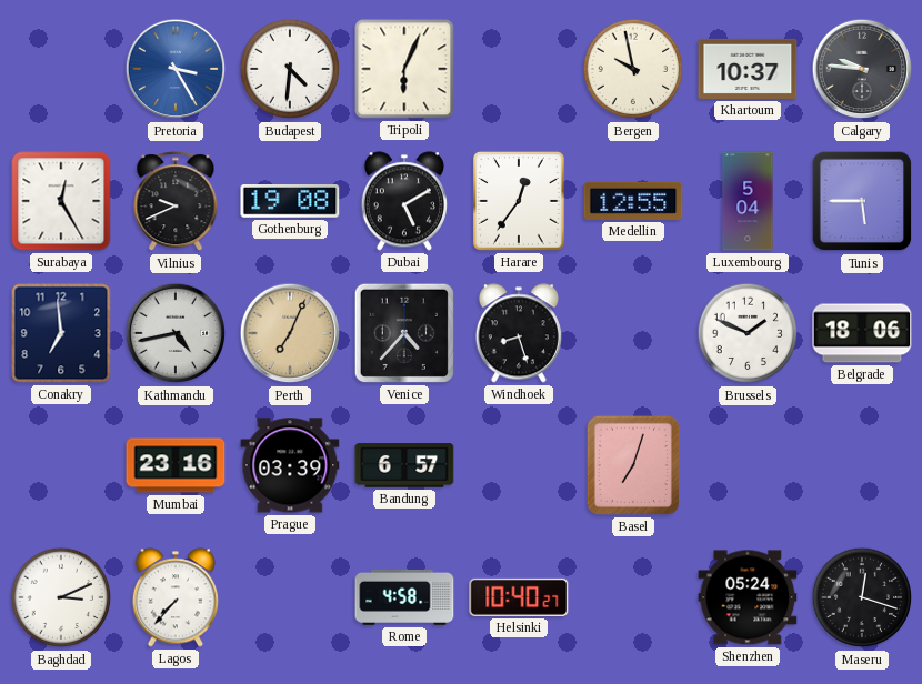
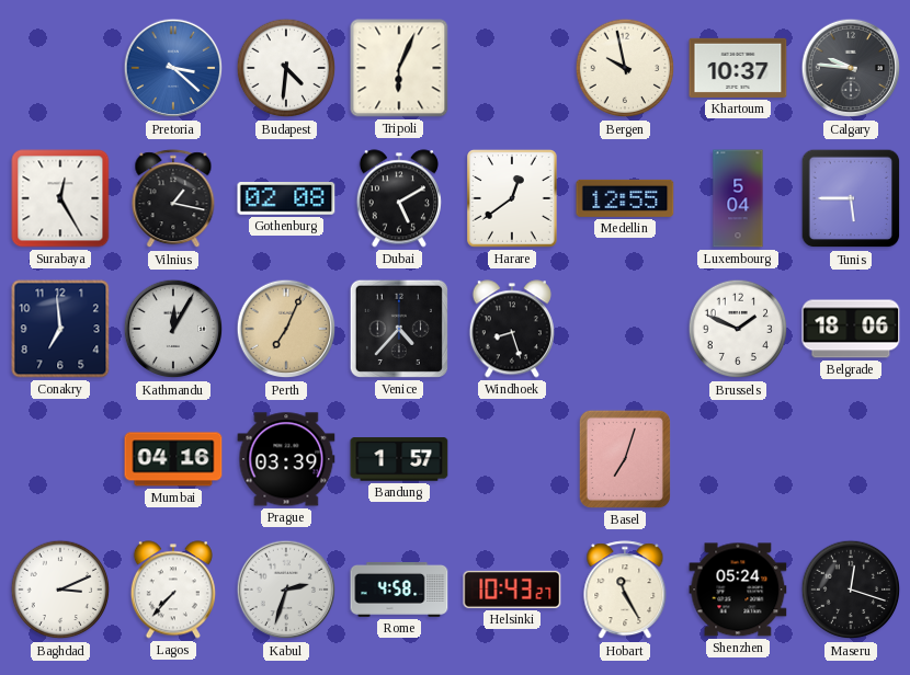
Pretoria: 3:25 -> 3:22 (173, 68)
Vilnius: 9:41 -> 1:17 (173, 199)
Gothenburg: 19:08 -> 02:08 (286, 199)
Harare: 12:36 -> 12:39 (513, 199)
Kathmandu: 4:43 -> 12:05 (173, 329)
Mumbai: 23:16 -> 04:16 (173, 459)
Bandung: 6:57 -> 1:57 (399, 459)
Kabul: none -> 2:33 (286, 590)
Helsinki: 10:40 -> 10:43 (512, 590)
Hobart: none -> 11:25 (625, 591)
